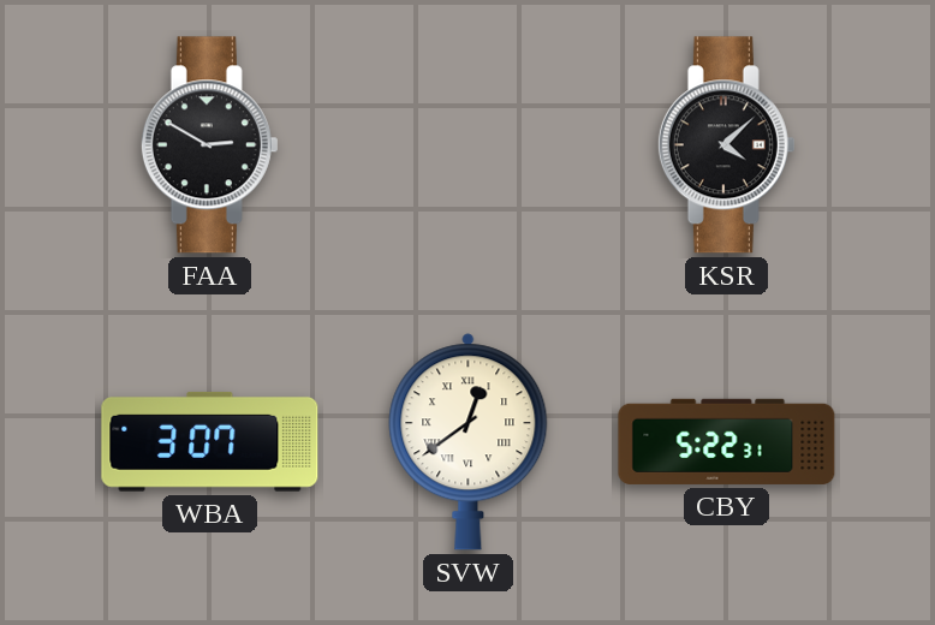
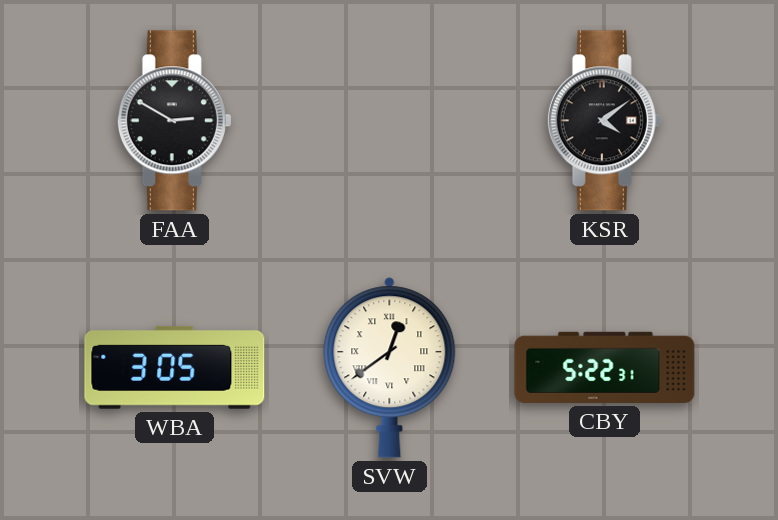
KSR: 4:08 -> 4:09 (604, 121)
WBA: 3:07 -> 3:05 (175, 367)
